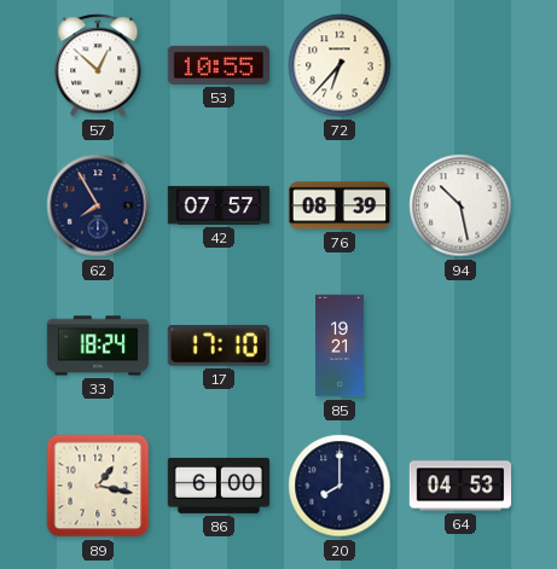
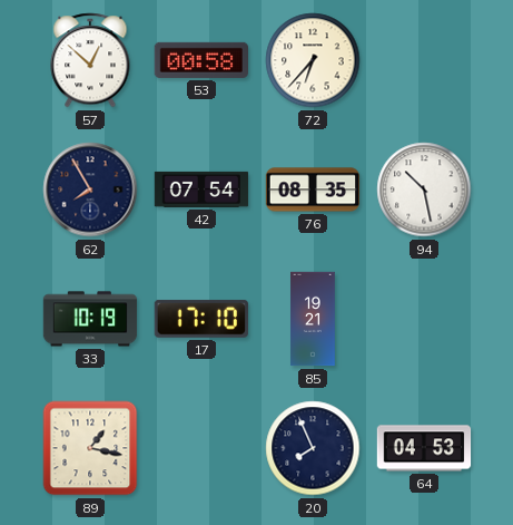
53: 10:55 -> 00:58 (200, 60)
42: 07:57 -> 07:54 (201, 189)
76: 08:39 -> 08:35 (313, 189)
33: 18:24 -> 10:19 (90, 319)
86: 6:00 -> none (219, 486)
20: 8:00 -> 7:56 (313, 448)
